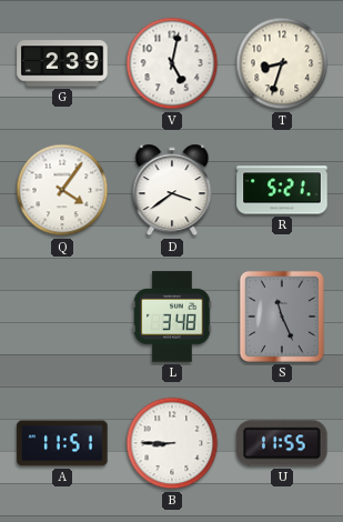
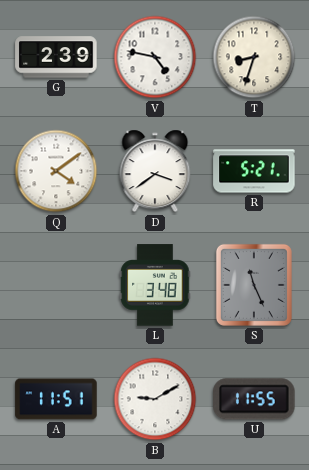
V: 5:02 -> 4:47 (155, 57)
Q: 4:06 -> 4:09 (56, 171)
B: 8:45 -> 9:10 (155, 399)
